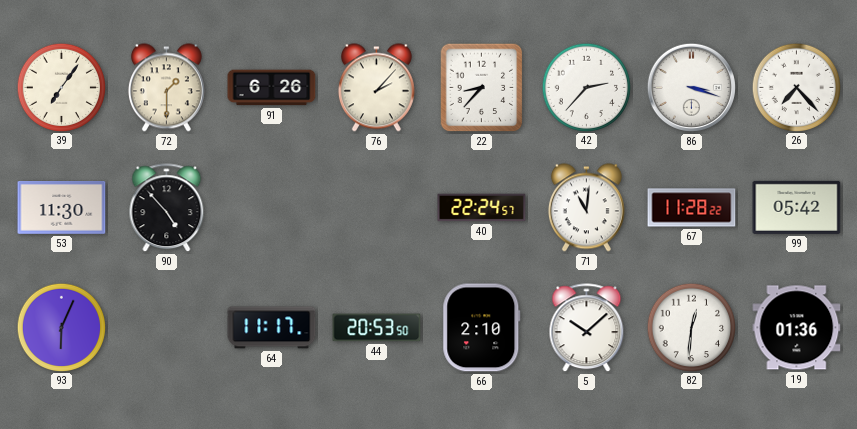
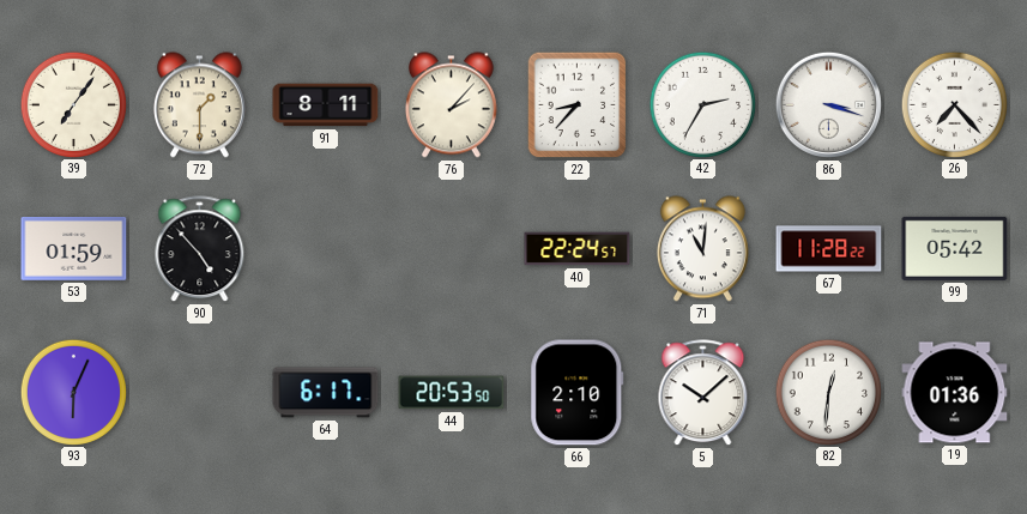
91: 6:26 -> 8:11 (326, 105)
42: 2:37 -> 2:35 (702, 104)
53: 11:30 -> 01:59 (74, 249)
64: 11:17 -> 6:17 (326, 393)
